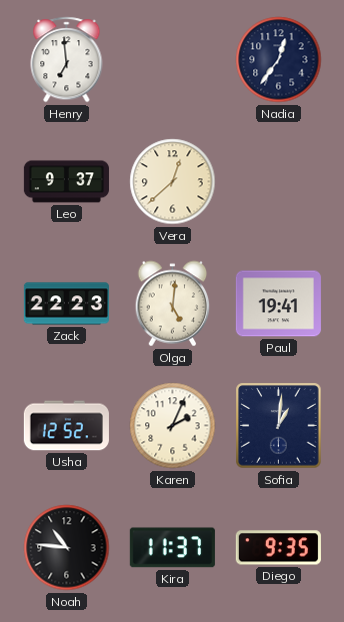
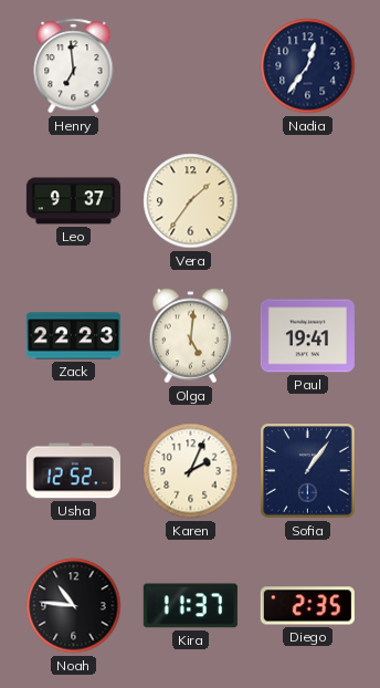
Vera: 12:38 -> 1:36 (191, 201)
Sofia: 1:01 -> 1:06 (308, 471)
Diego: 9:35 -> 2:35 (307, 606)
